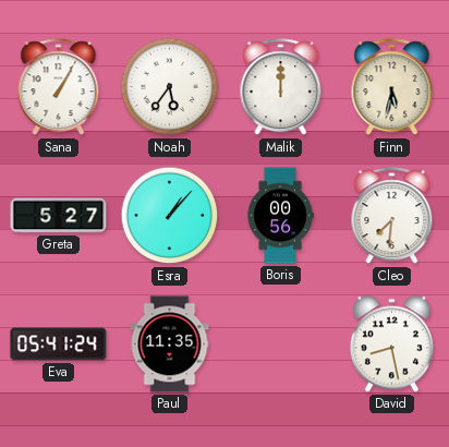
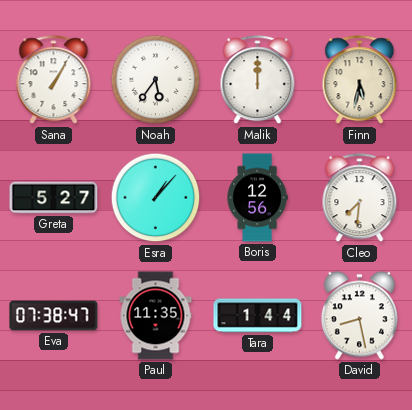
Boris: 00:56 -> 12:56 (257, 198)
Eva: 05:41 -> 07:38 (54, 316)
Tara: none -> 1:44 (258, 316)
